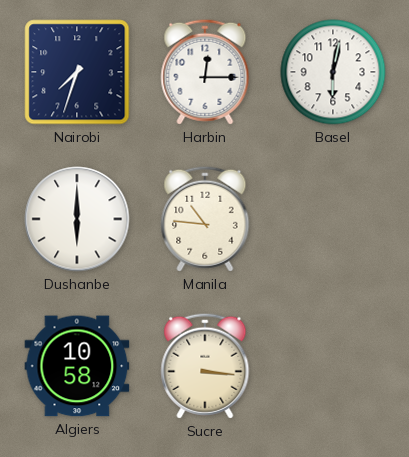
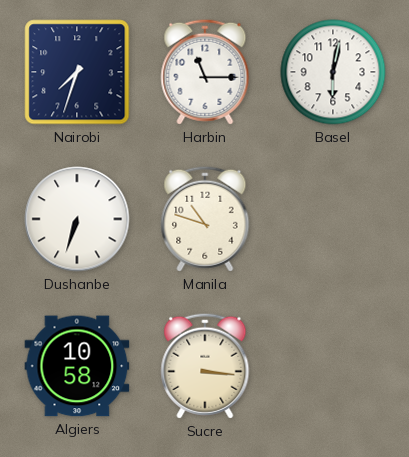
Harbin: 12:15 -> 11:15 (205, 72)
Dushanbe: 6:00 -> 6:33 (77, 219)
Manila: 10:46 -> 10:48 (205, 219)
